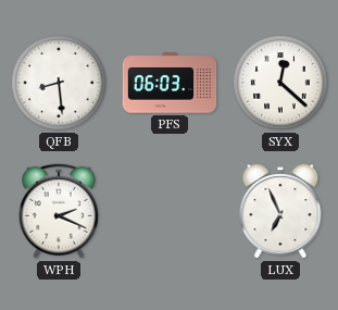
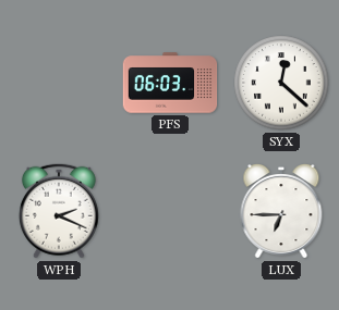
QFB: 8:29 -> none (59, 83)
LUX: 6:56 -> 6:45 (281, 212)
